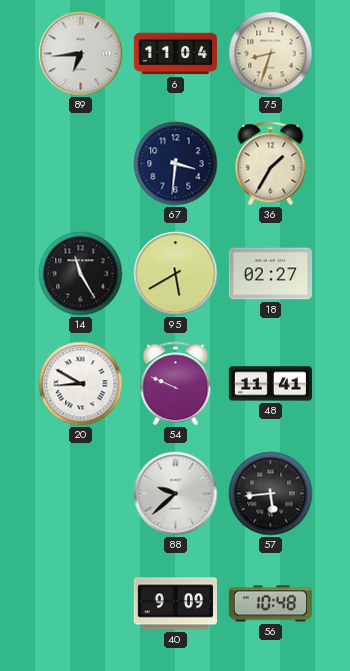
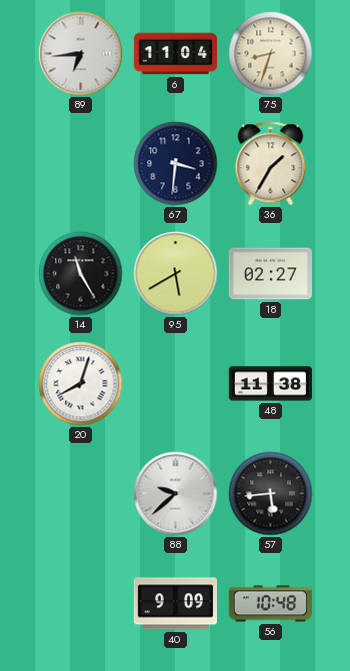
20: 8:50 -> 8:03 (81, 384)
54: 9:49 -> none (176, 384)
48: 11:41 -> 11:38 (270, 384)
